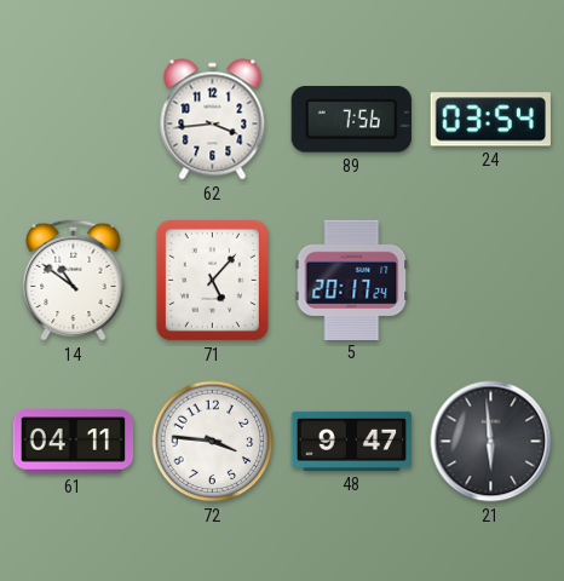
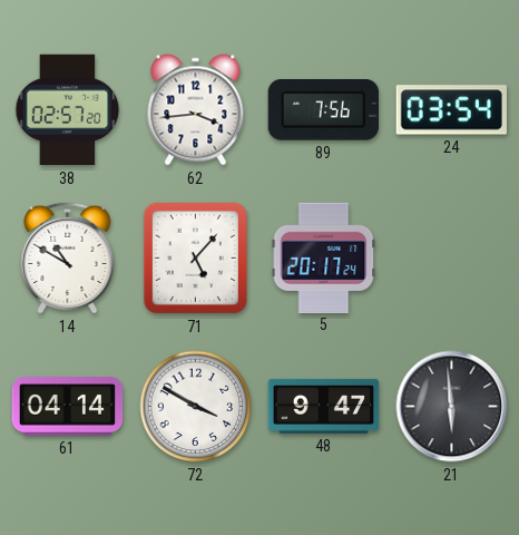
38: none -> 02:57 (68, 110)
14: 10:51 -> 10:50 (68, 257)
61: 04:11 -> 04:14 (68, 407)
72: 3:46 -> 3:50 (196, 407)
